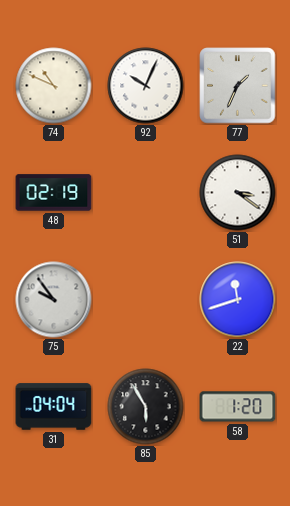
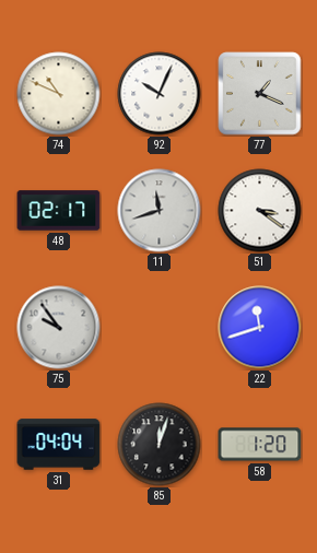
77: 1:34 -> 1:19 (260, 94)
48: 02:19 -> 02:17 (59, 211)
11: none -> 11:42 (160, 211)
85: 5:55 -> 12:03 (160, 445)
